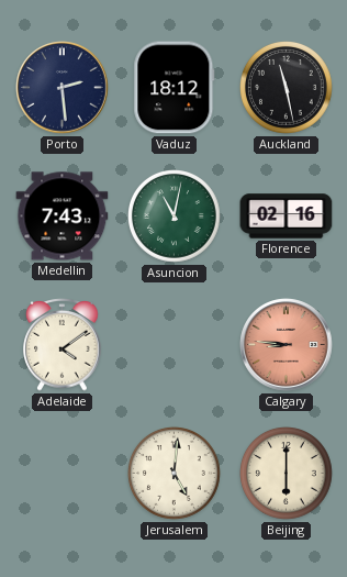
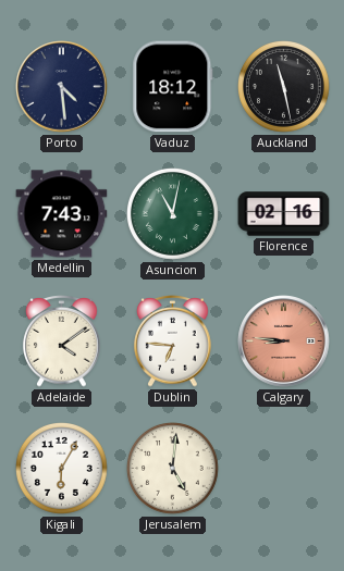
Porto: 2:29 -> 4:29 (62, 87)
Dublin: none -> 6:46 (173, 342)
Kigali: none -> 6:05 (62, 469)
Beijing: 6:00 -> none (287, 474)
